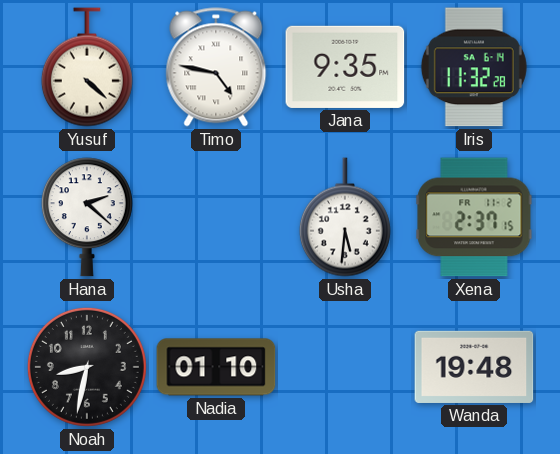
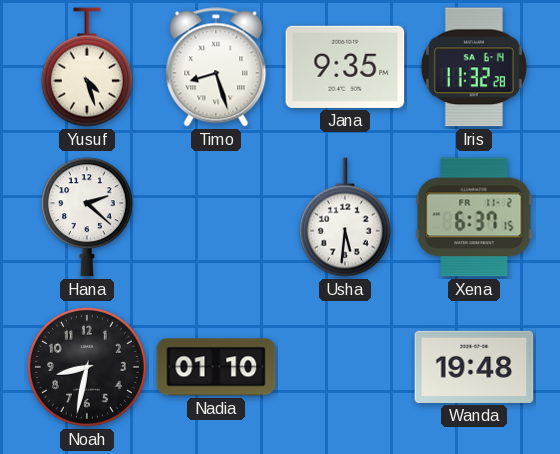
Yusuf: 4:22 -> 4:27 (87, 67)
Timo: 4:47 -> 8:27 (216, 67)
Xena: 2:37 -> 6:37 (474, 217)
